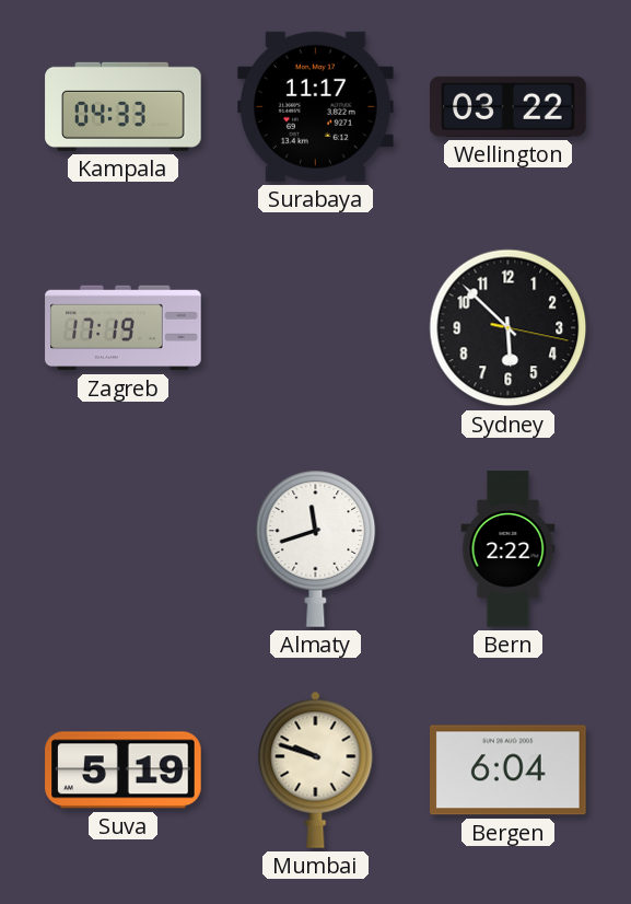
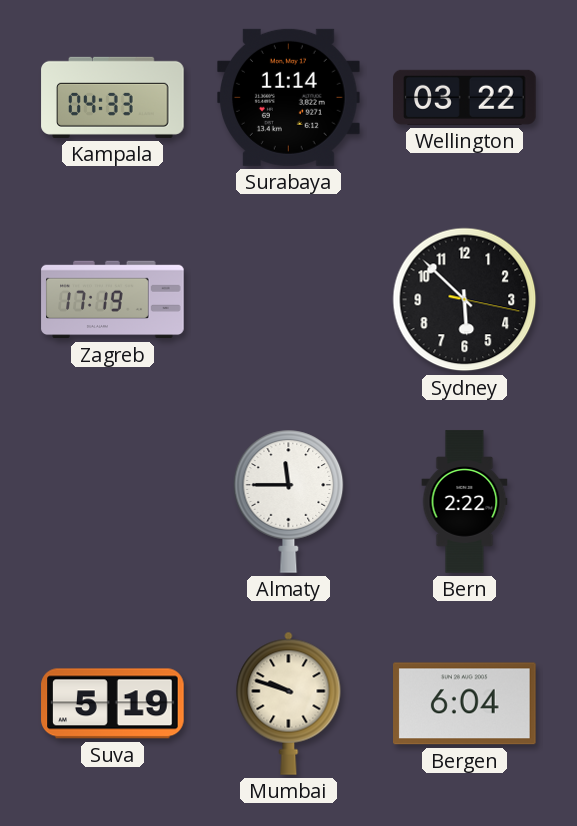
Surabaya: 11:17 -> 11:14 (289, 97)
Almaty: 11:42 -> 11:45 (289, 501)
